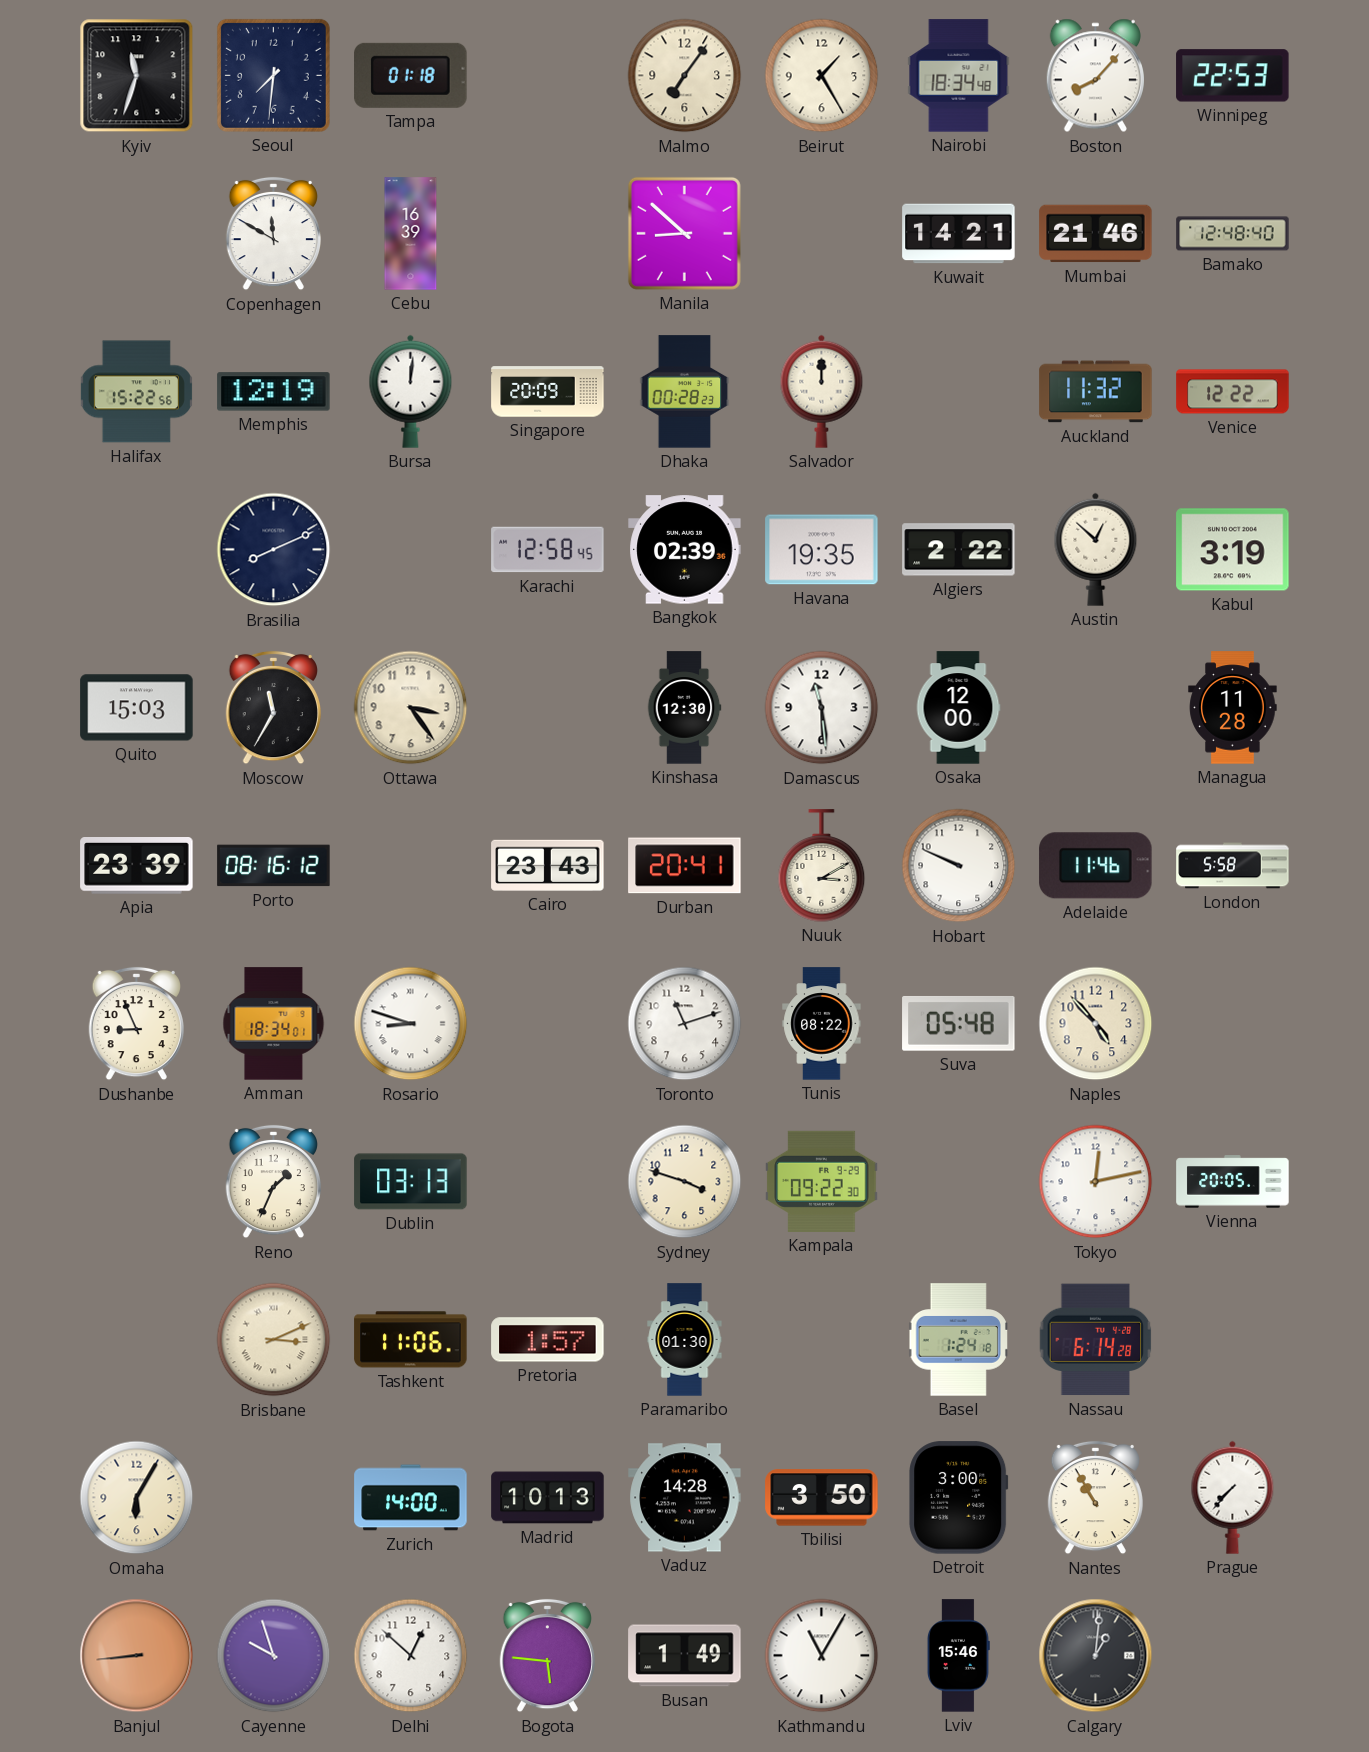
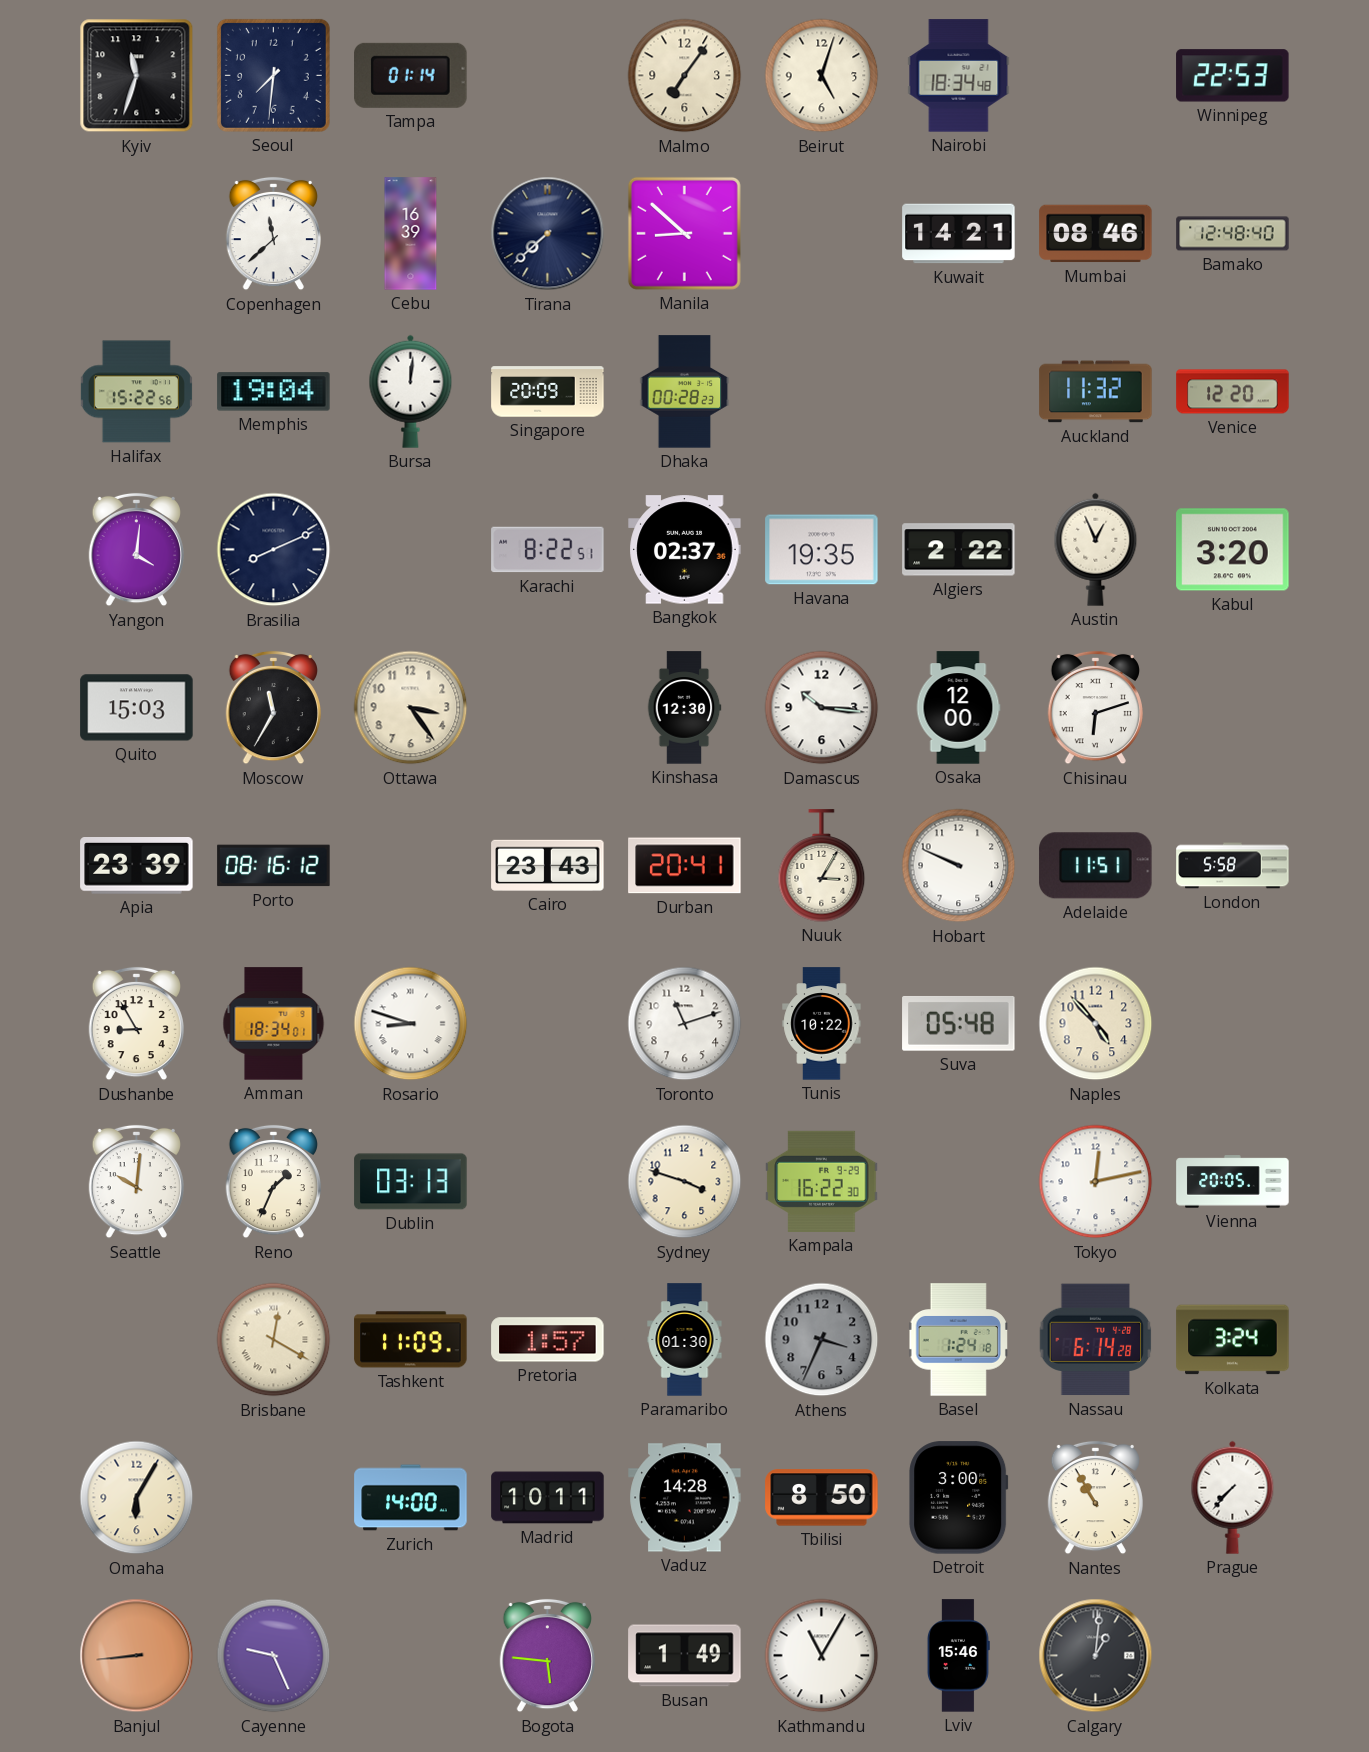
Tampa: 01:18 -> 01:14 (411, 75)
Beirut: 1:25 -> 5:03 (822, 76)
Boston: 8:07 -> none (1095, 76)
Copenhagen: 11:50 -> 11:38 (273, 234)
Tirana: none -> 7:38 (548, 234)
Mumbai: 21:46 -> 08:46 (1096, 234)
Memphis: 12:19 -> 19:04 (274, 392)
Salvador: 12:00 -> none (822, 391)
Venice: 12:22 -> 12:20 (1233, 392)
Yangon: none -> 4:01 (136, 550)
Karachi: 12:58 -> 8:22 (548, 550)
Bangkok: 02:39 -> 02:37 (685, 550)
Austin: 12:52 -> 12:56 (1096, 549)
Kabul: 3:19 -> 3:20 (1233, 550)
Damascus: 11:29 -> 10:16 (822, 708)
Chisinau: none -> 6:12 (1095, 708)
Managua: 11:28 -> none (1233, 708)
Nuuk: 3:10 -> 3:05 (822, 866)
Adelaide: 11:46 -> 11:51 (1096, 866)
Dushanbe: 8:56 -> 8:55 (136, 1024)
Tunis: 08:22 -> 10:22 (822, 1024)
Seattle: none -> 10:01 (136, 1182)
Kampala: 09:22 -> 16:22 (822, 1181)
Brisbane: 3:11 -> 12:20 (274, 1340)
Tashkent: 11:06 -> 11:09 (411, 1340)
Athens: none -> 3:34 (822, 1340)
Kolkata: none -> 3:24 (1233, 1340)
Madrid: 10:13 -> 10:11 (548, 1498)
Tbilisi: 3:50 -> 8:50 (822, 1498)
Cayenne: 9:57 -> 9:26 (274, 1656)
Delhi: 12:52 -> none (411, 1656)
